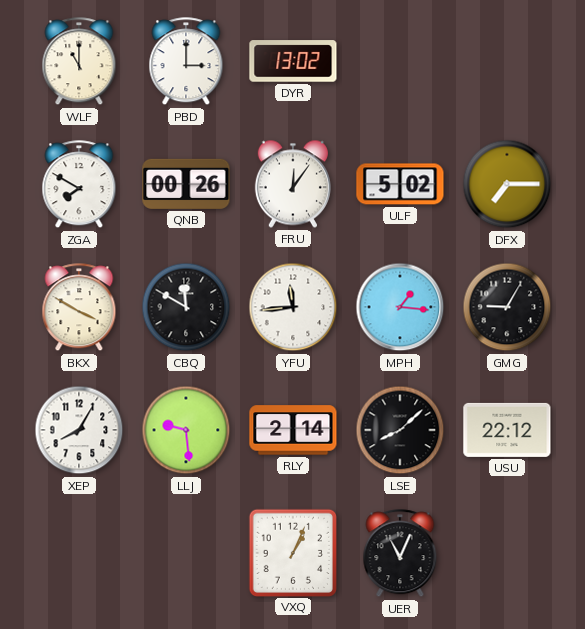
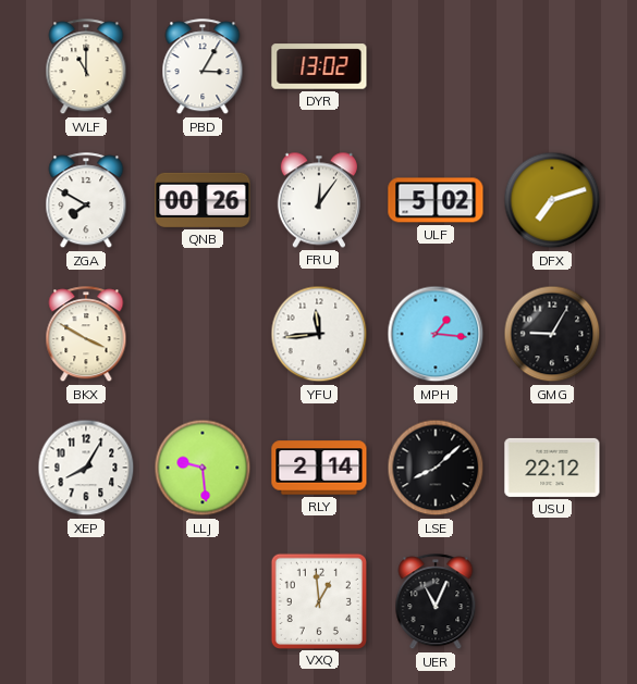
PBD: 3:00 -> 3:05 (203, 67)
DFX: 7:15 -> 7:12 (552, 200)
CBQ: 11:50 -> none (186, 307)
VXQ: 1:04 -> 12:59 (318, 600)
